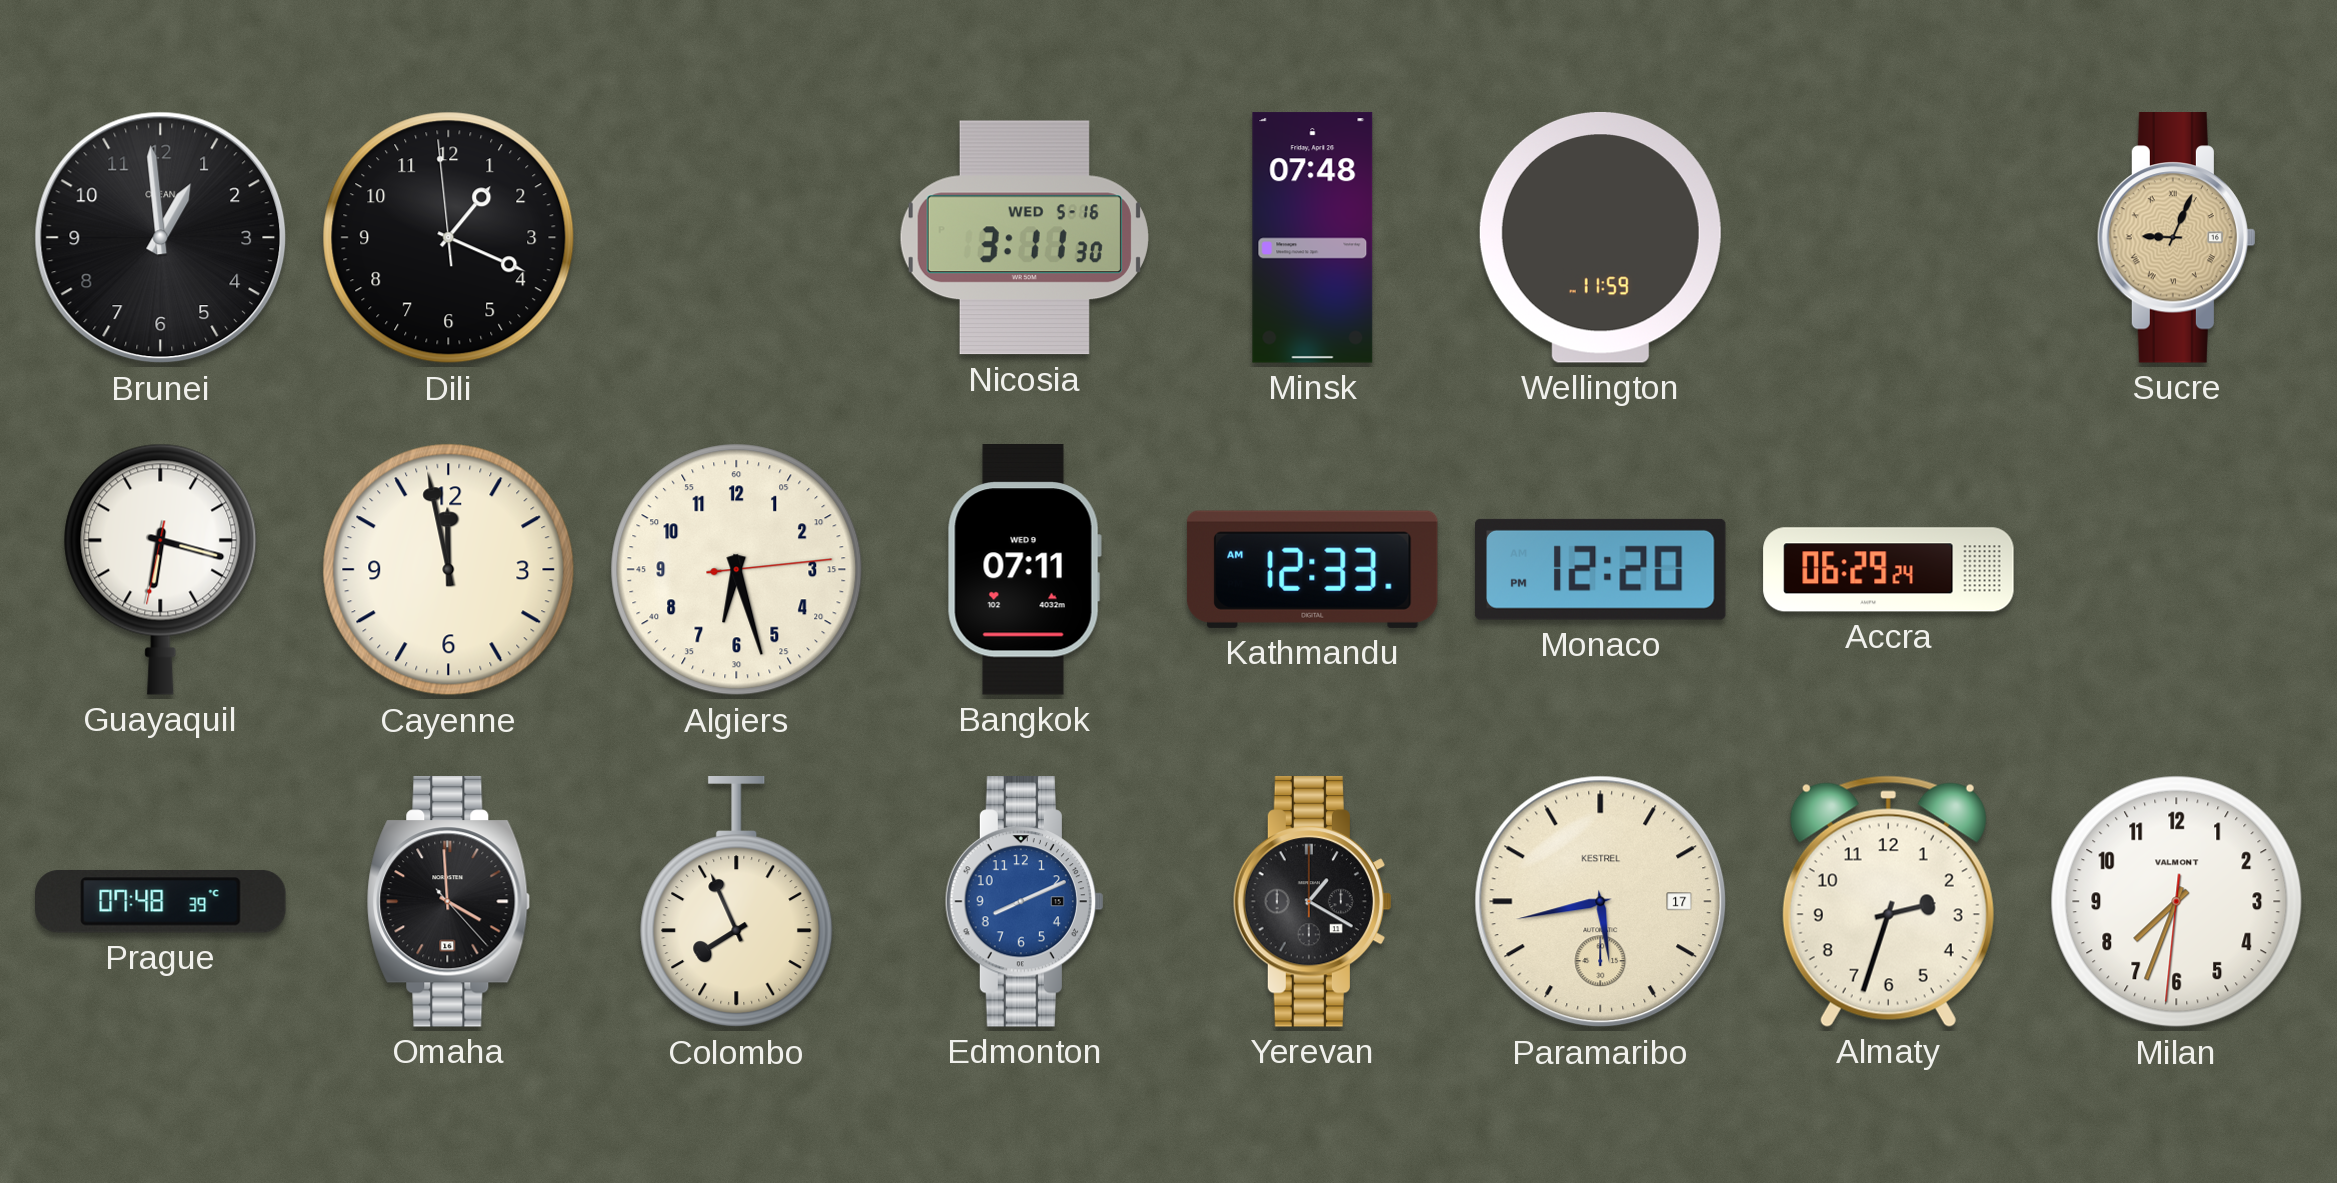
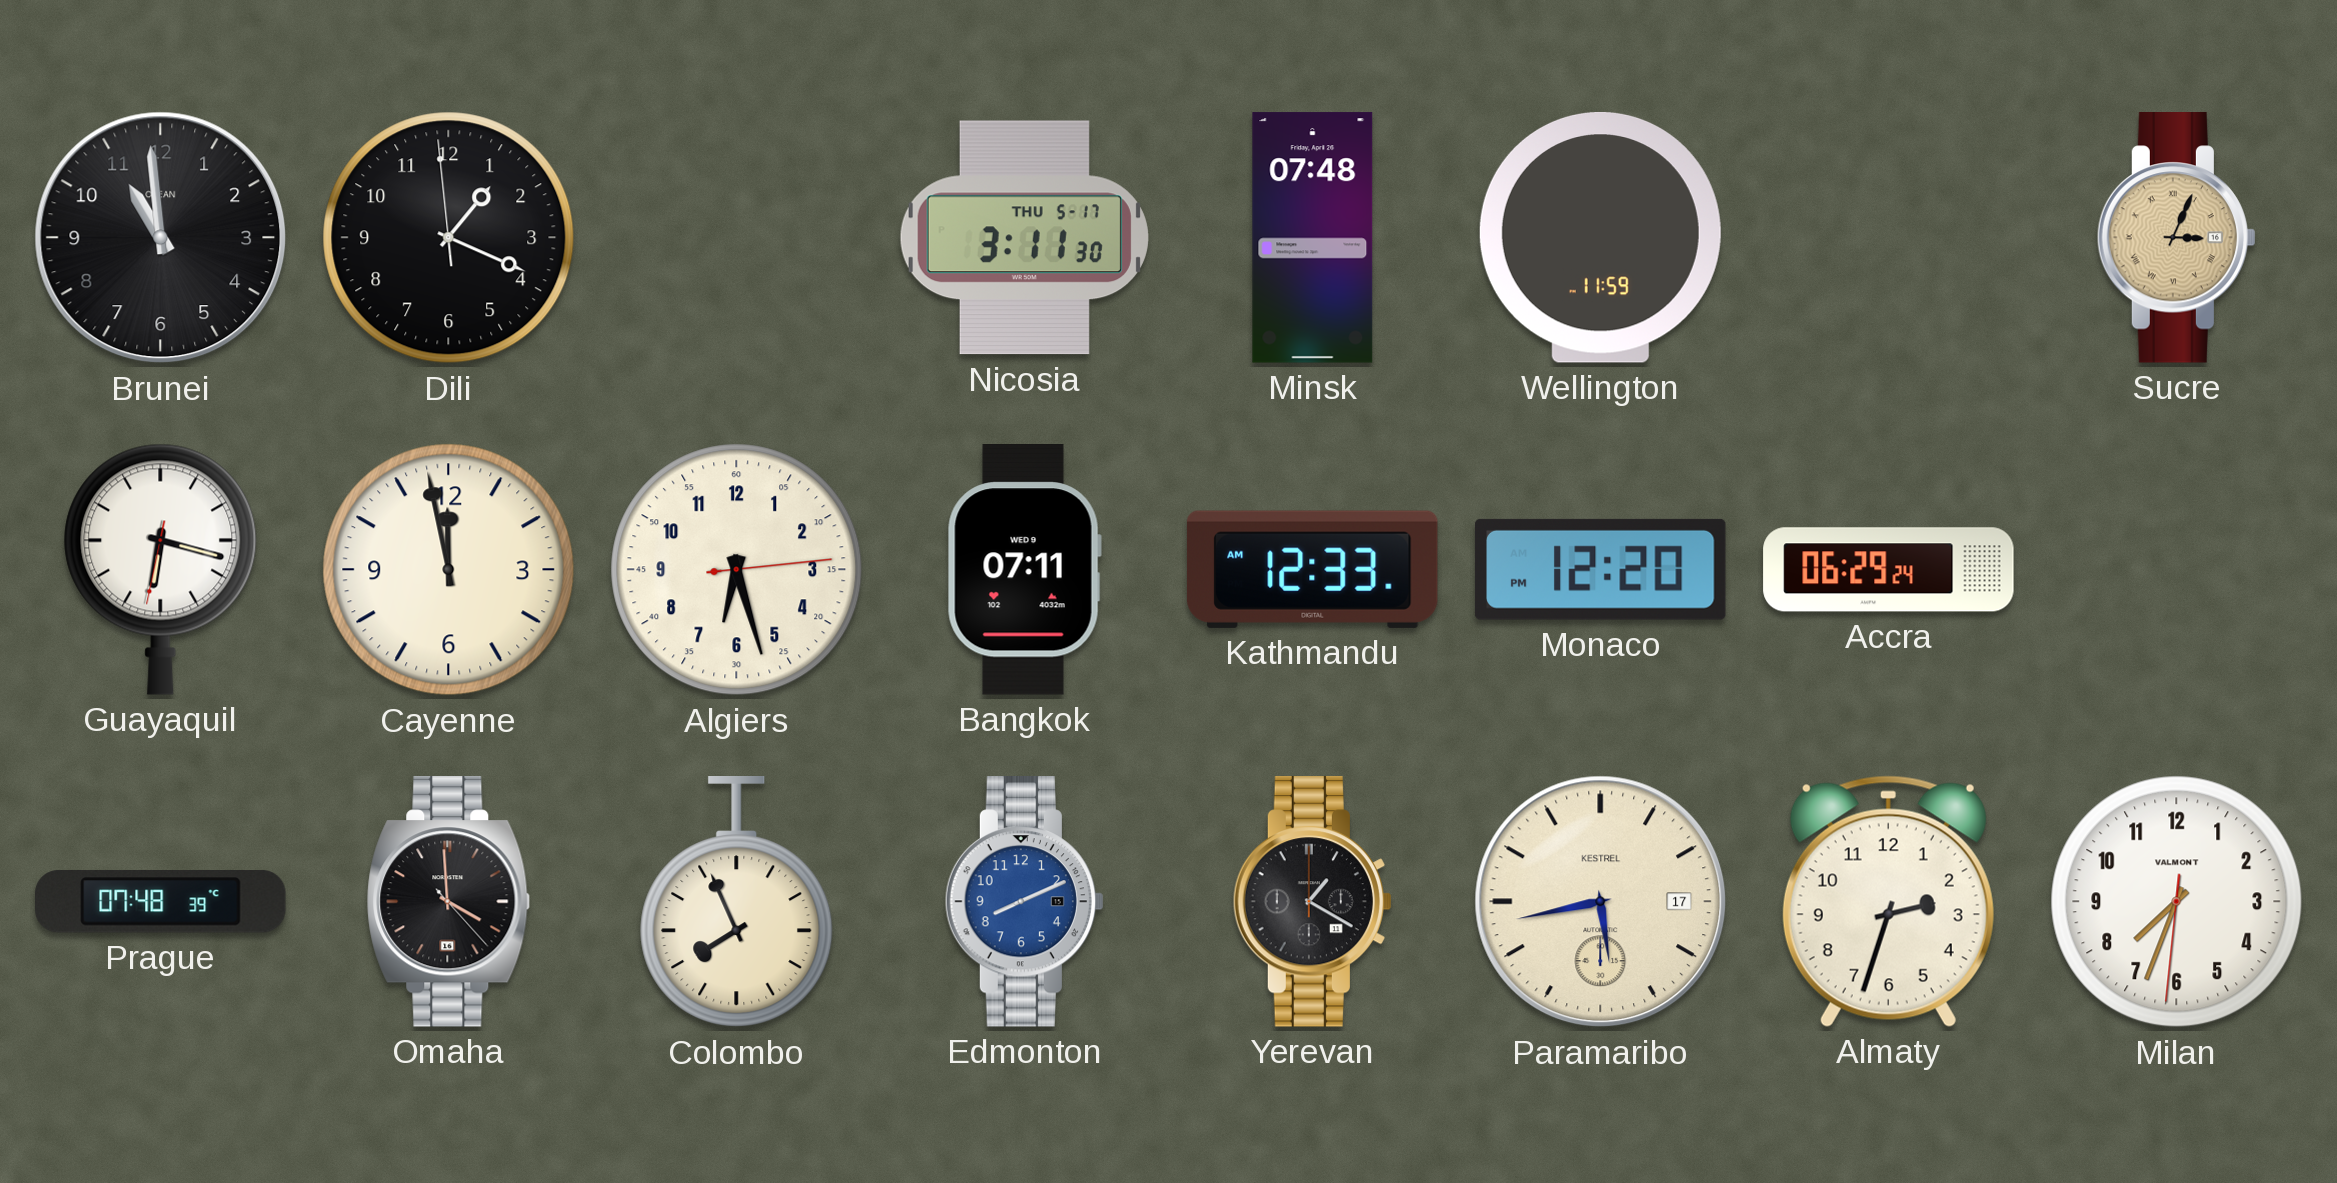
Brunei: 12:59 -> 10:59 (161, 238)
Nicosia date: WED 5-16 -> THU 5-17 (1024, 238)
Sucre: 9:04 -> 3:04 (2176, 238)
